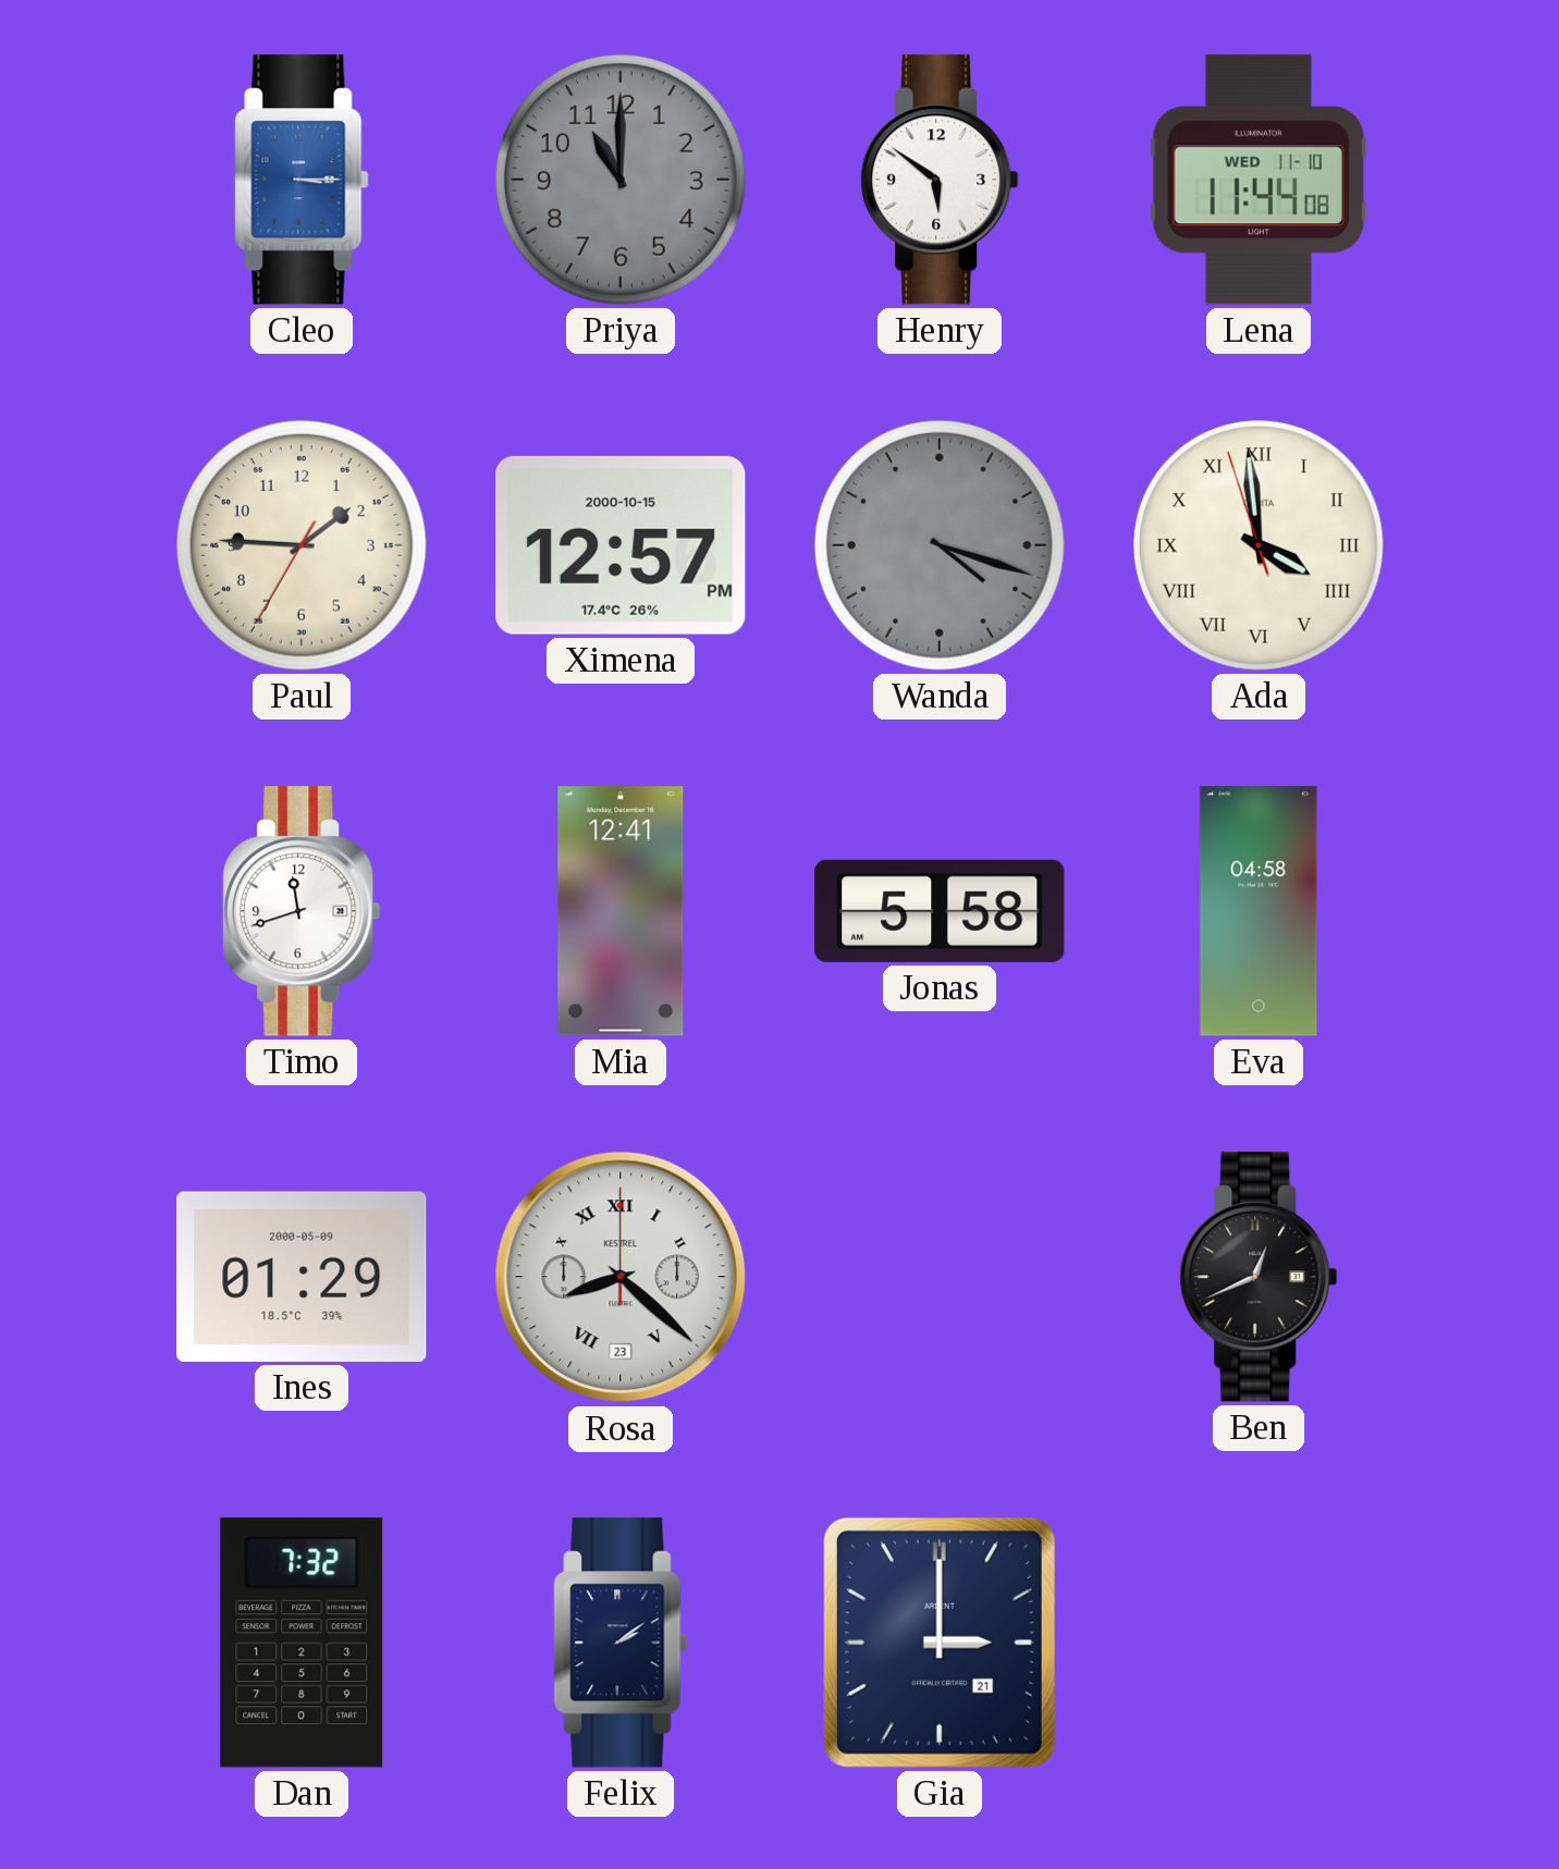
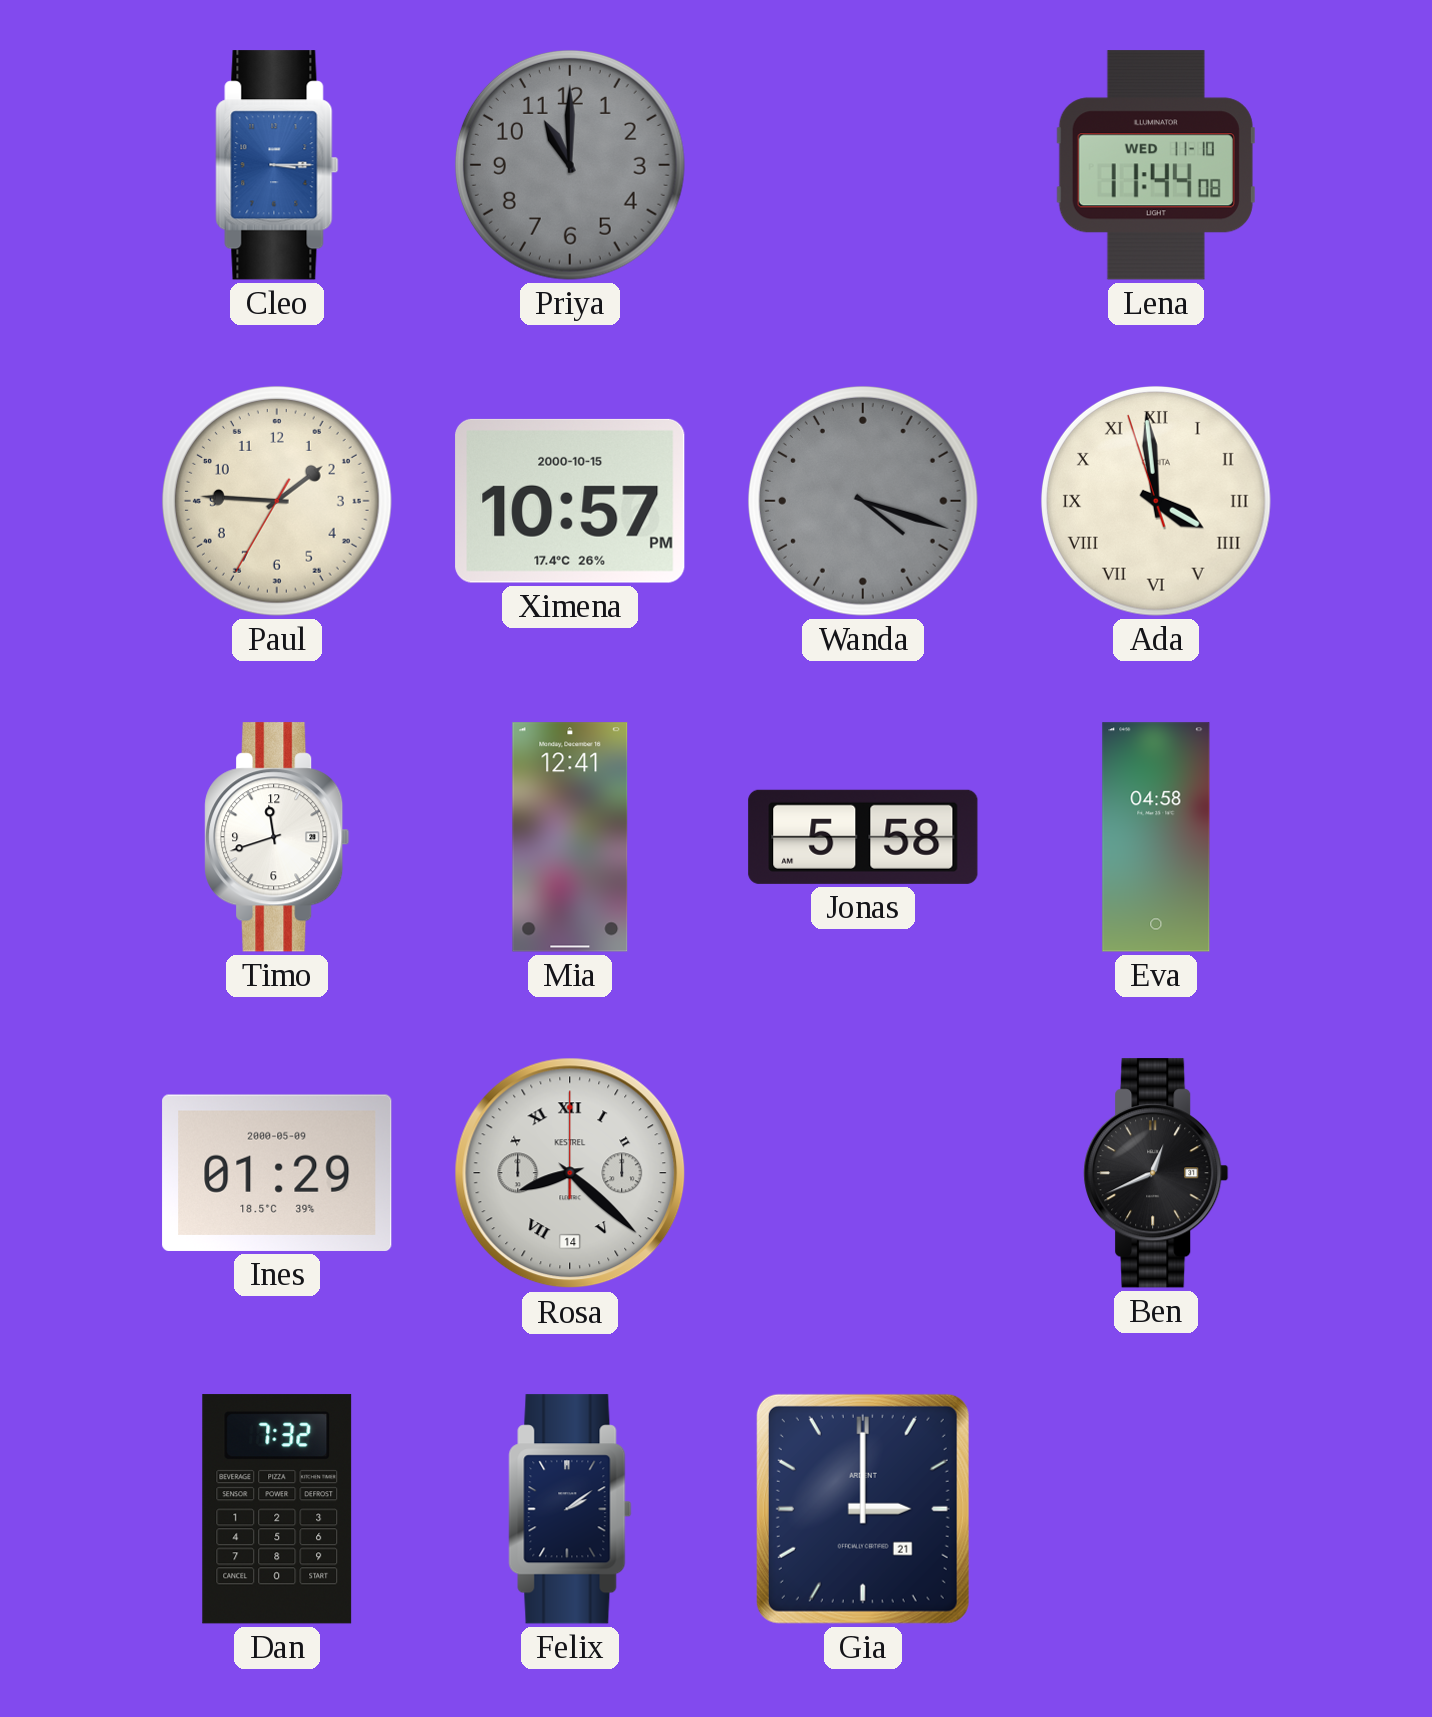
Henry: 5:51 -> none (940, 180)
Ximena: 12:57 -> 10:57 (570, 501)
Rosa date: 23 -> 14 (570, 1173)
